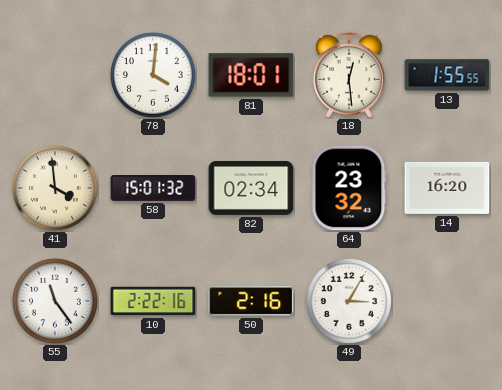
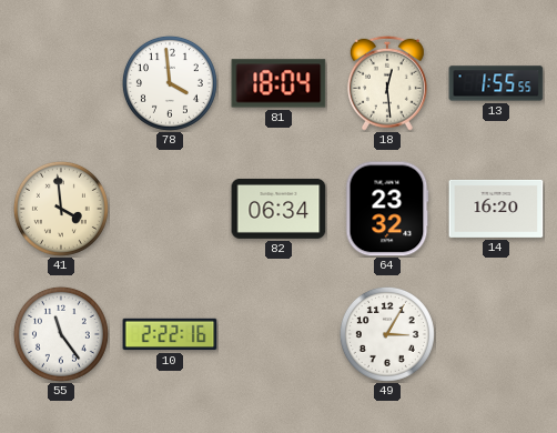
78: 4:01 -> 3:59 (170, 83)
81: 18:01 -> 18:04 (278, 83)
58: 15:01 -> none (153, 189)
82: 02:34 -> 06:34 (278, 209)
50: 2:16 -> none (251, 301)
